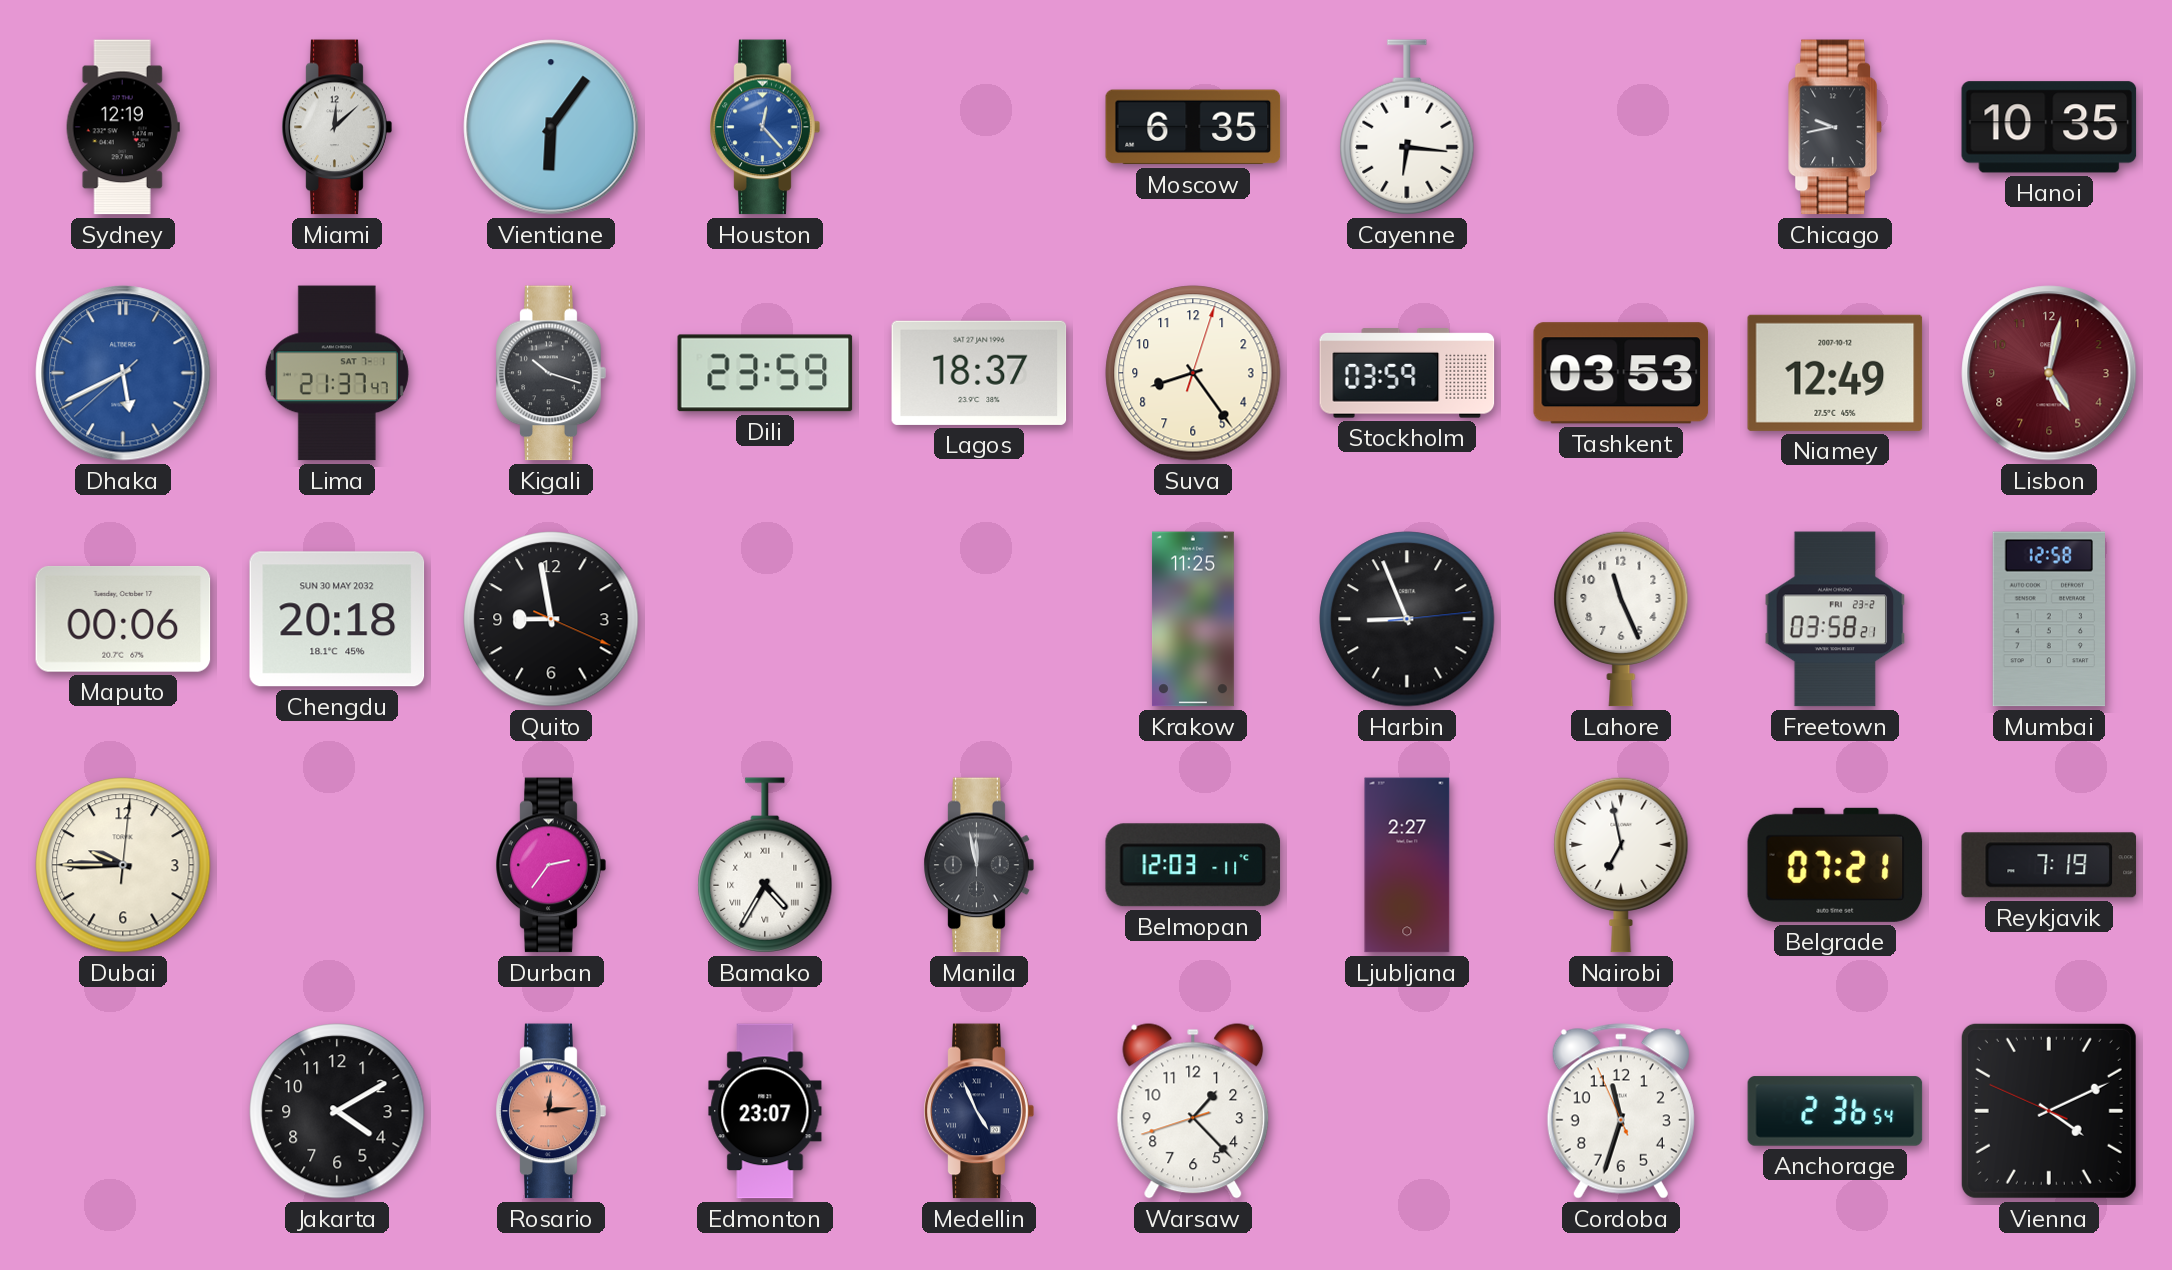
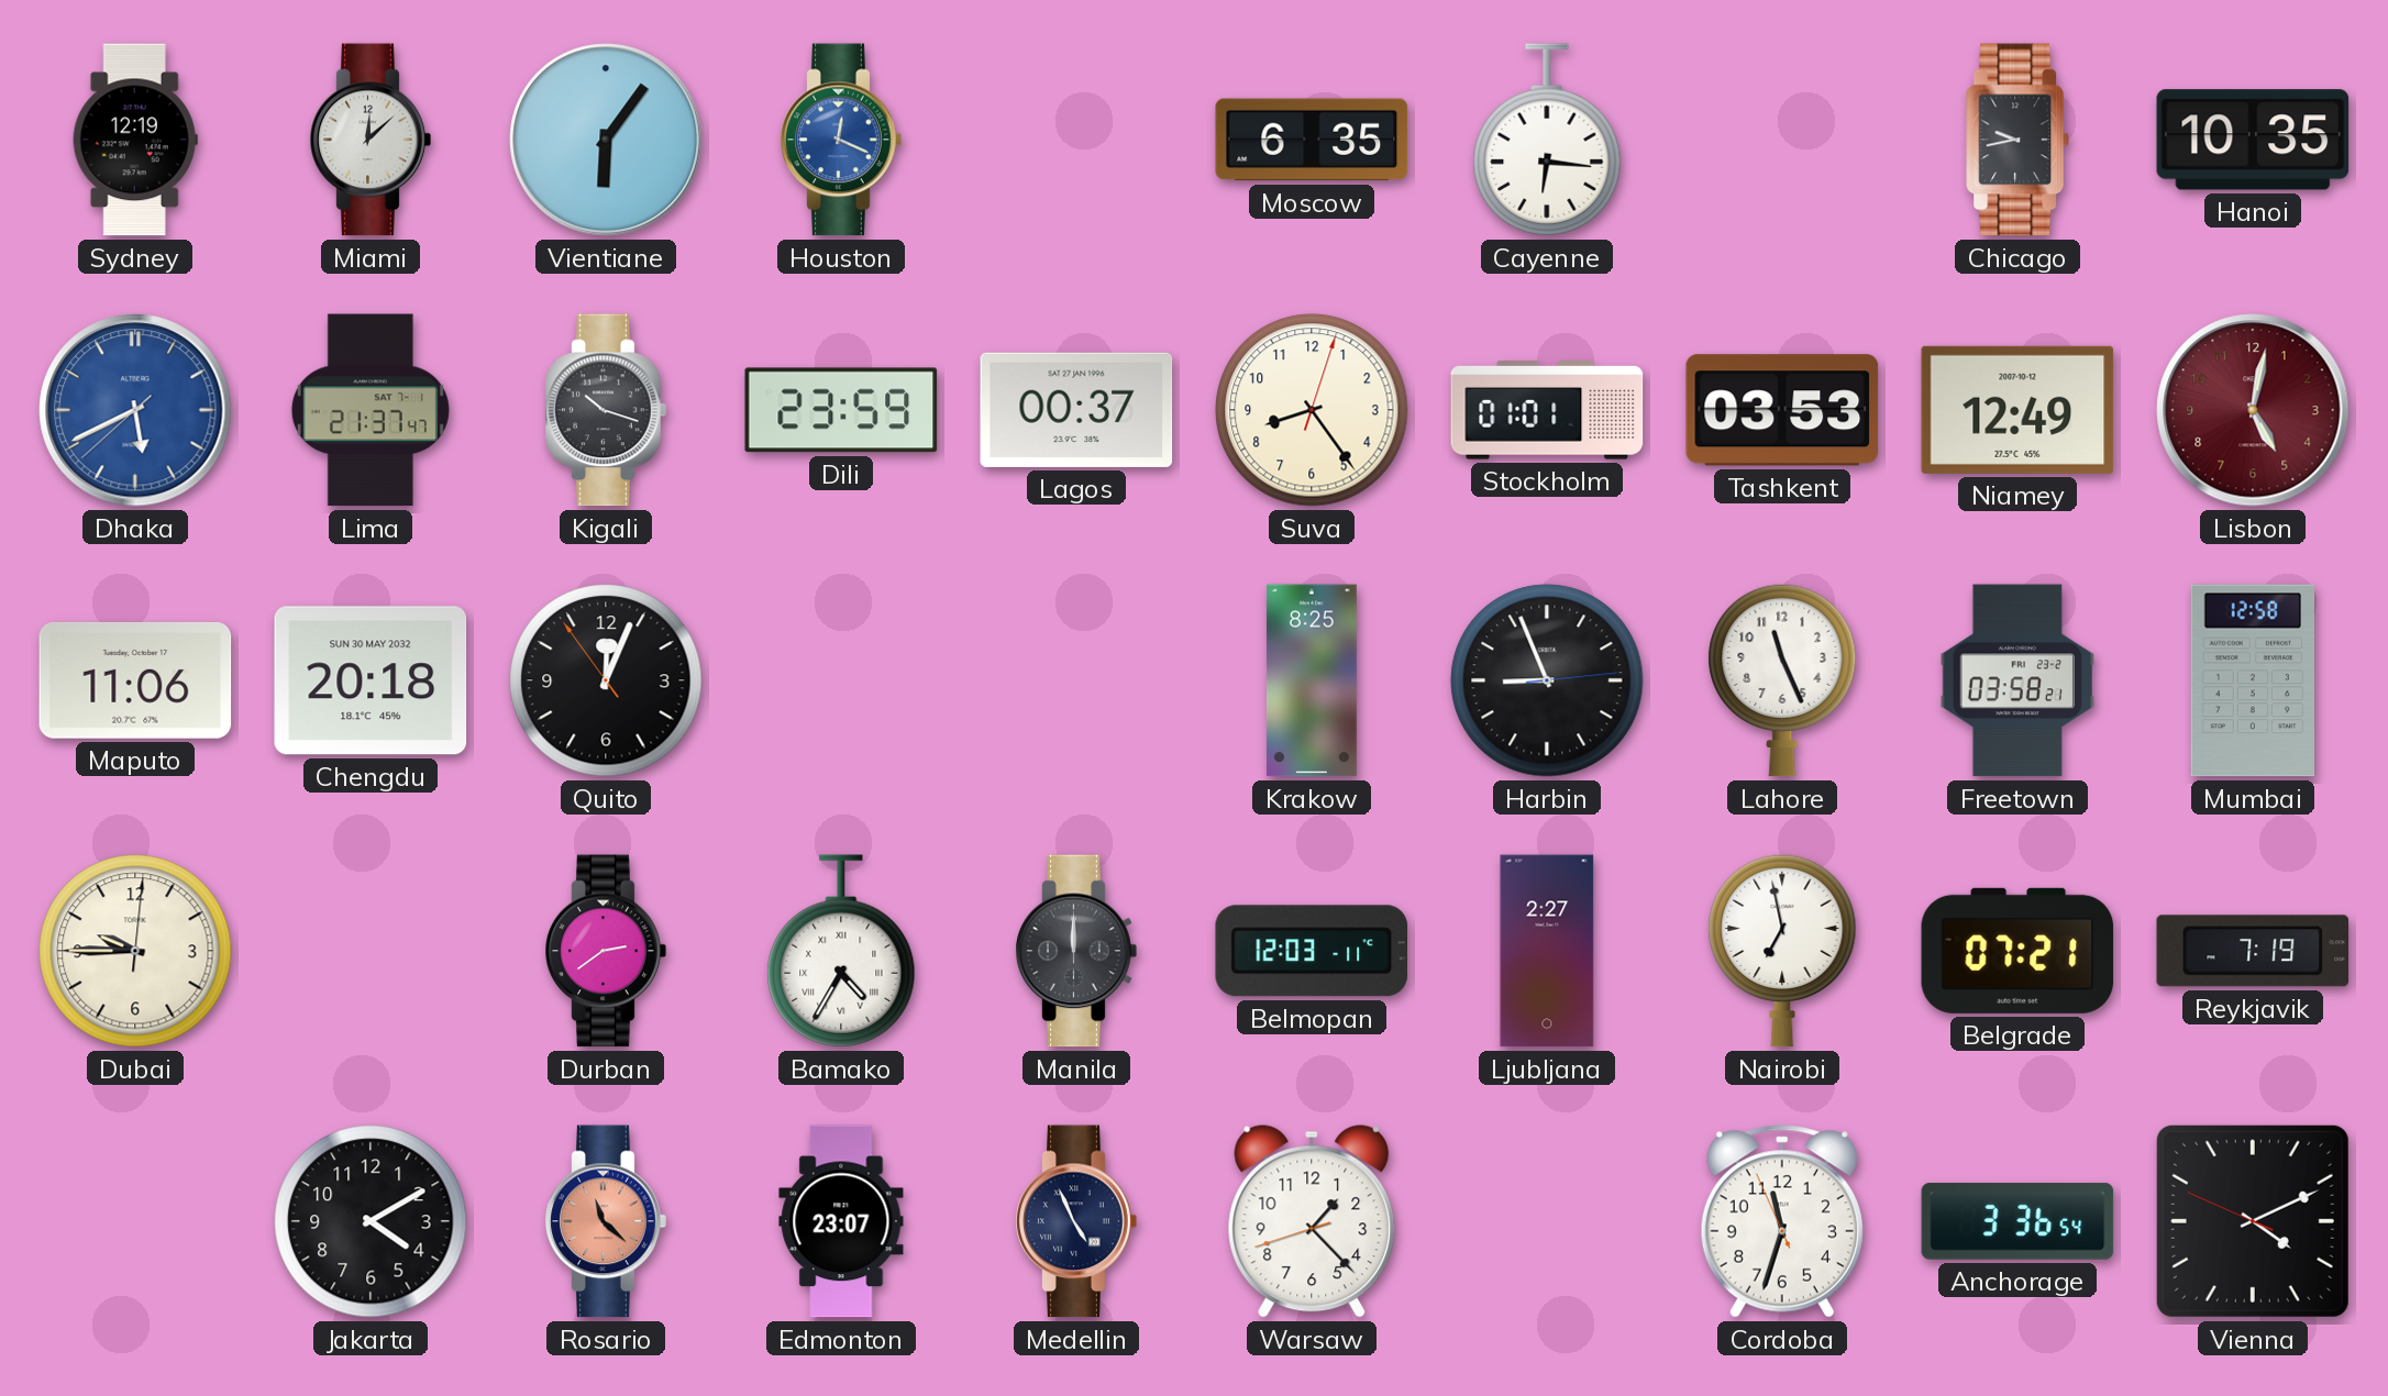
Houston: 12:23 -> 12:19 (841, 140)
Lagos: 18:37 -> 00:37 (1076, 410)
Stockholm: 03:59 -> 01:01 (1547, 410)
Maputo: 00:06 -> 11:06 (135, 680)
Quito: 8:58 -> 12:03 (606, 680)
Krakow: 11:25 -> 8:25 (1312, 680)
Durban: 2:36 -> 2:39 (606, 951)
Manila: 11:58 -> 12:00 (1076, 951)
Rosario: 12:14 -> 11:22 (606, 1221)
Anchorage: 2:36 -> 3:36 (2017, 1221)
